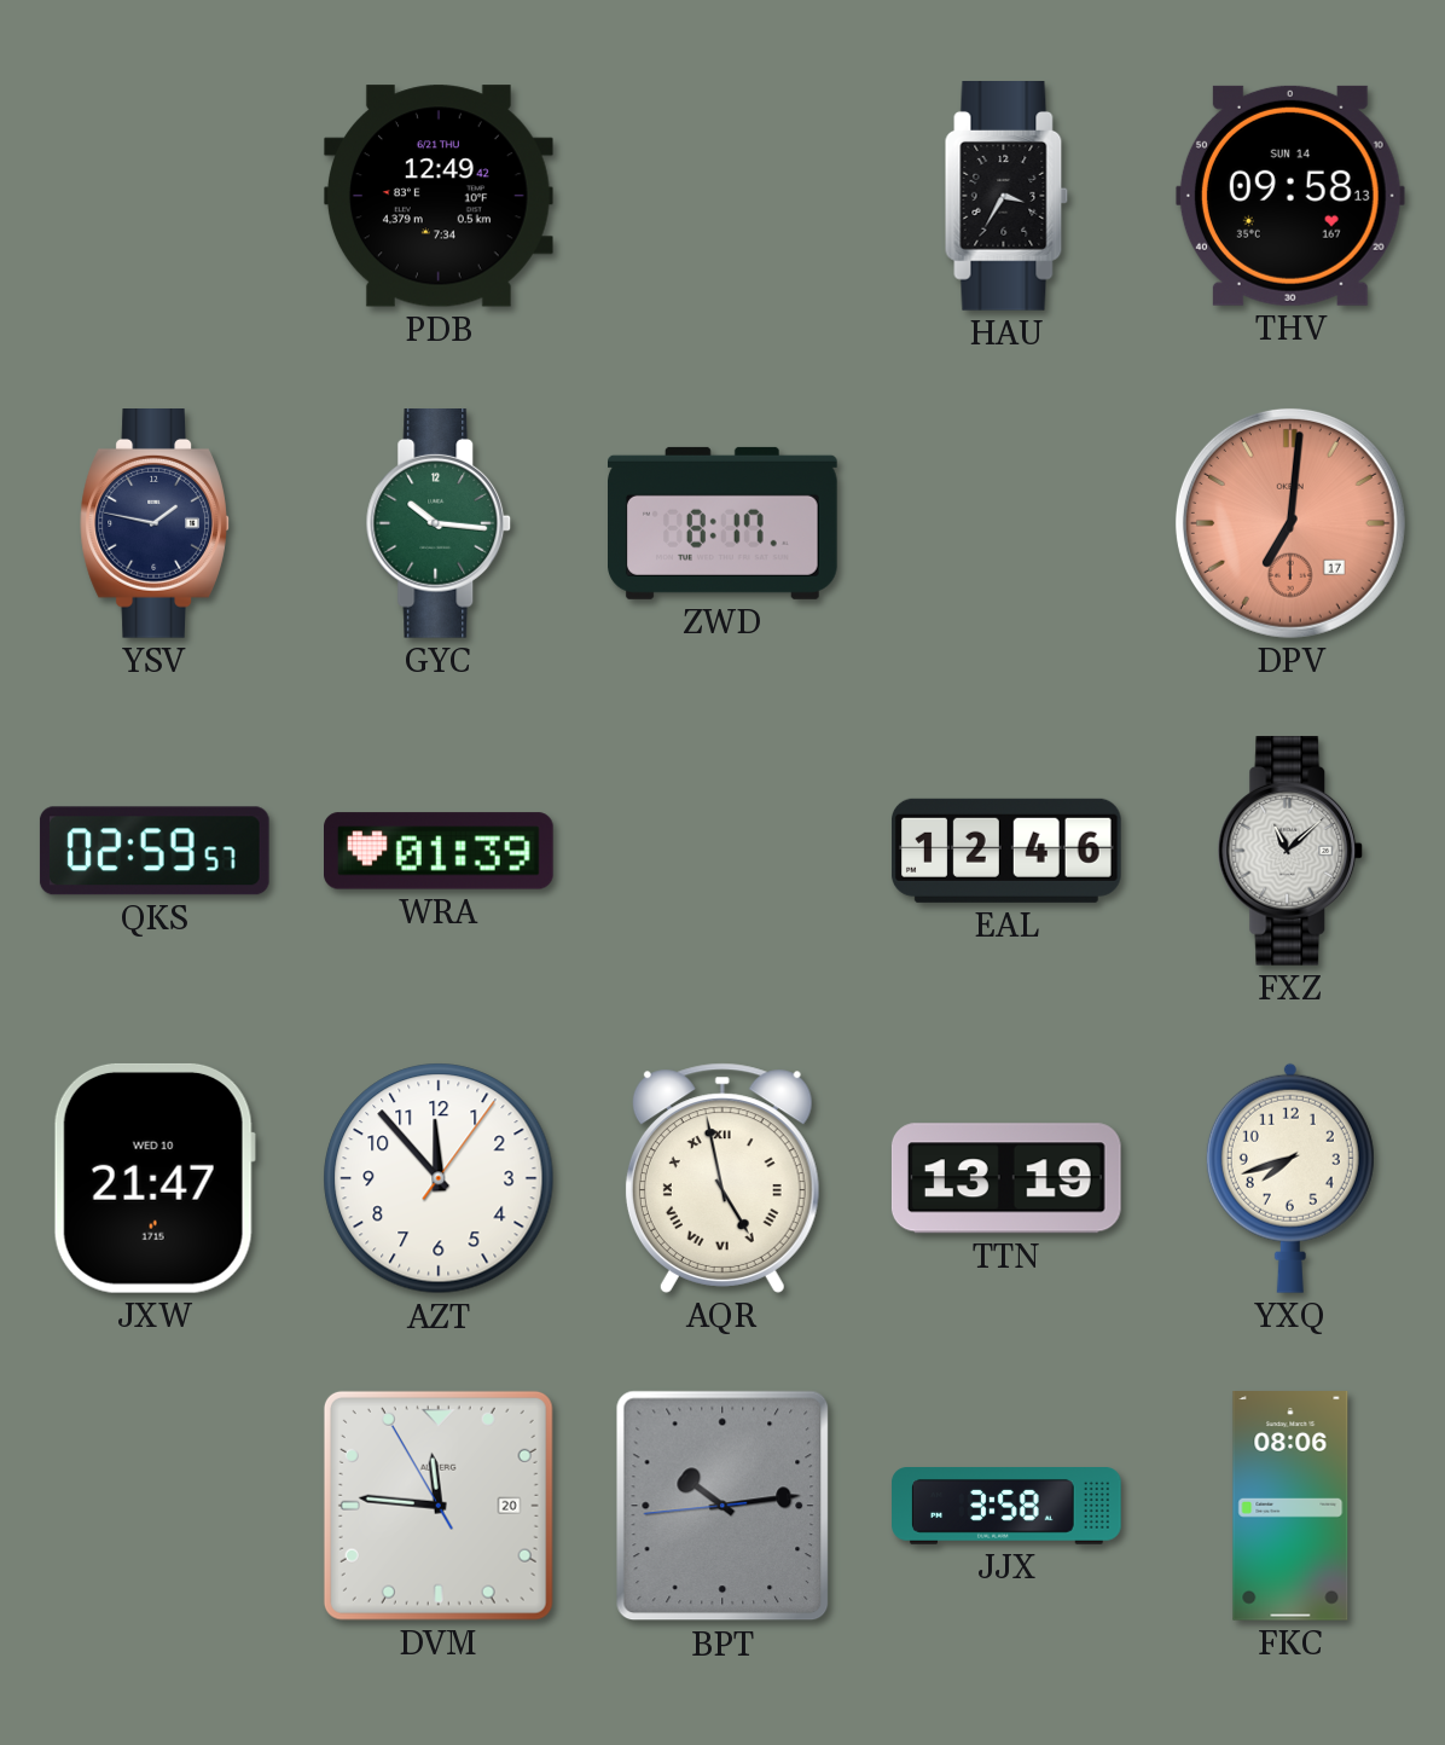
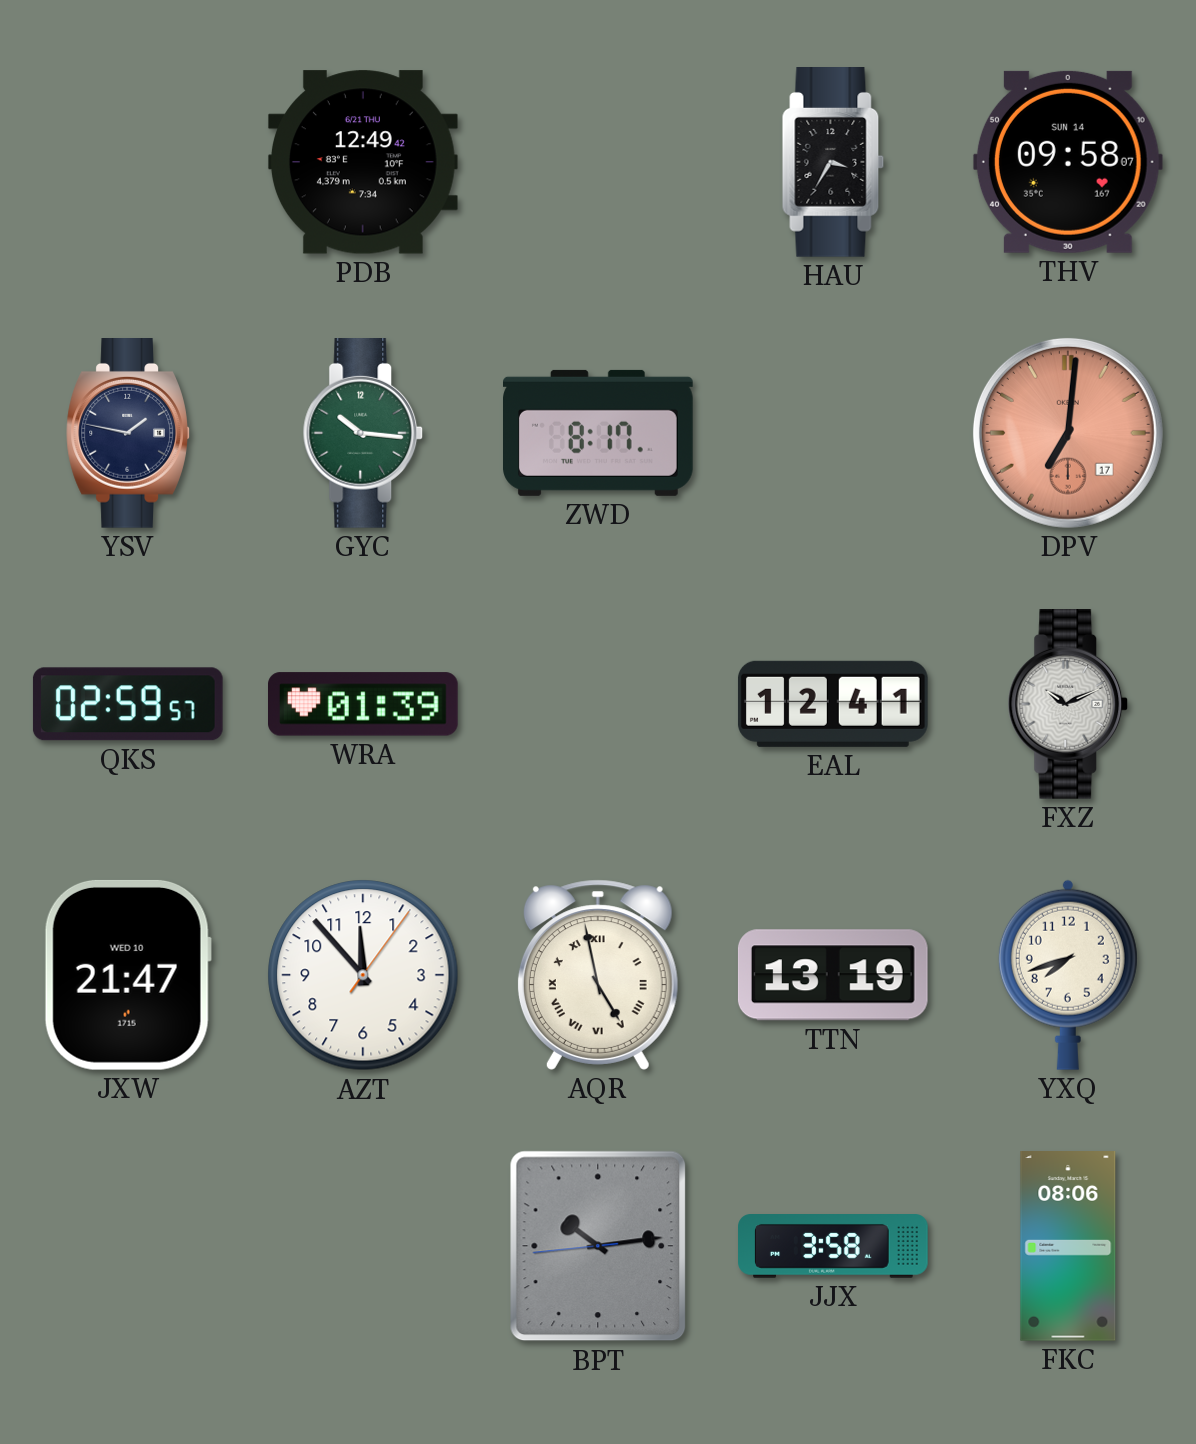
THV: 09:58:13 -> 09:58:07 (1068, 162)
EAL: 12:46 -> 12:41 (833, 704)
FXZ: 11:08 -> 10:11 (1068, 705)
DVM: 11:45 -> none (439, 1506)
